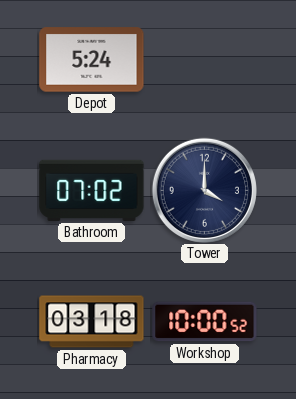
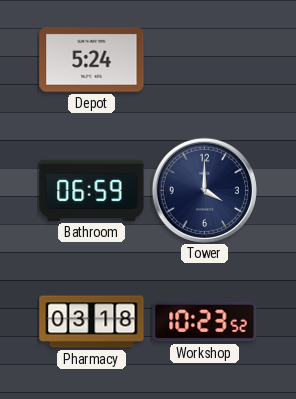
Bathroom: 07:02 -> 06:59 (92, 190)
Workshop: 10:00 -> 10:23 (205, 322)
